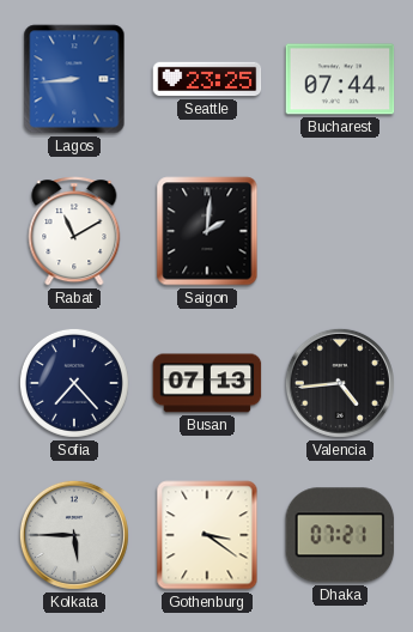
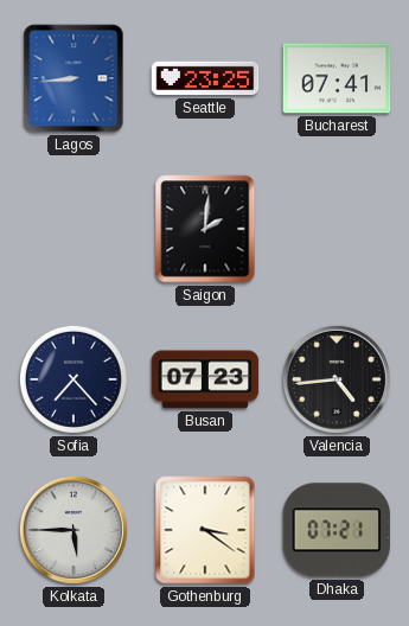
Bucharest: 07:44 -> 07:41 (337, 78)
Rabat: 11:10 -> none (74, 231)
Busan: 07:13 -> 07:23 (205, 379)
